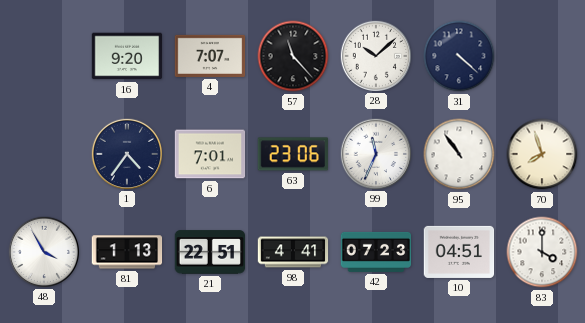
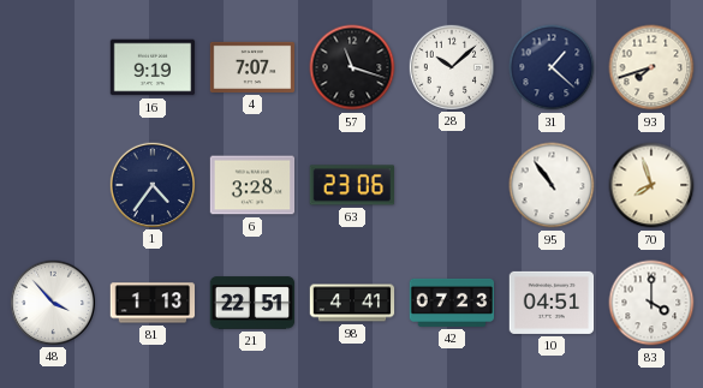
16: 9:20 -> 9:19 (153, 67)
57: 11:23 -> 11:18 (352, 67)
31: 4:22 -> 1:22 (552, 67)
93: none -> 7:42 (651, 67)
6: 7:01 -> 3:28 (252, 185)
99: 11:34 -> none (375, 153)
48: 3:55 -> 3:53 (52, 302)
